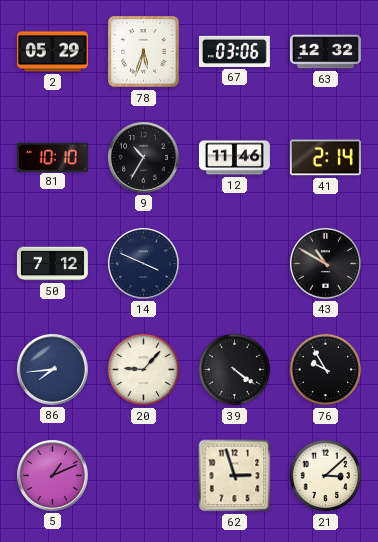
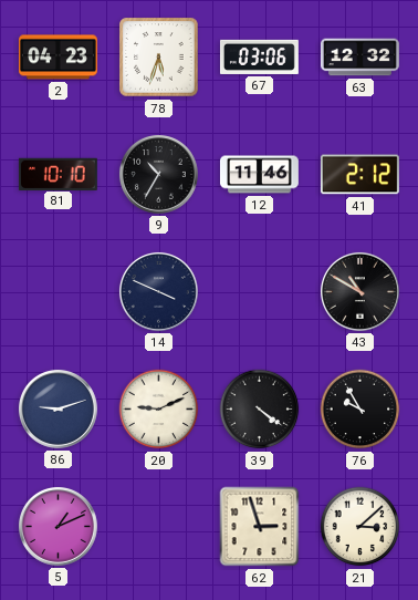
2: 05:29 -> 04:23 (58, 58)
41: 2:14 -> 2:12 (359, 175)
50: 7:12 -> none (52, 264)
86: 7:44 -> 9:12 (58, 408)
20: 9:07 -> 9:11 (159, 410)
